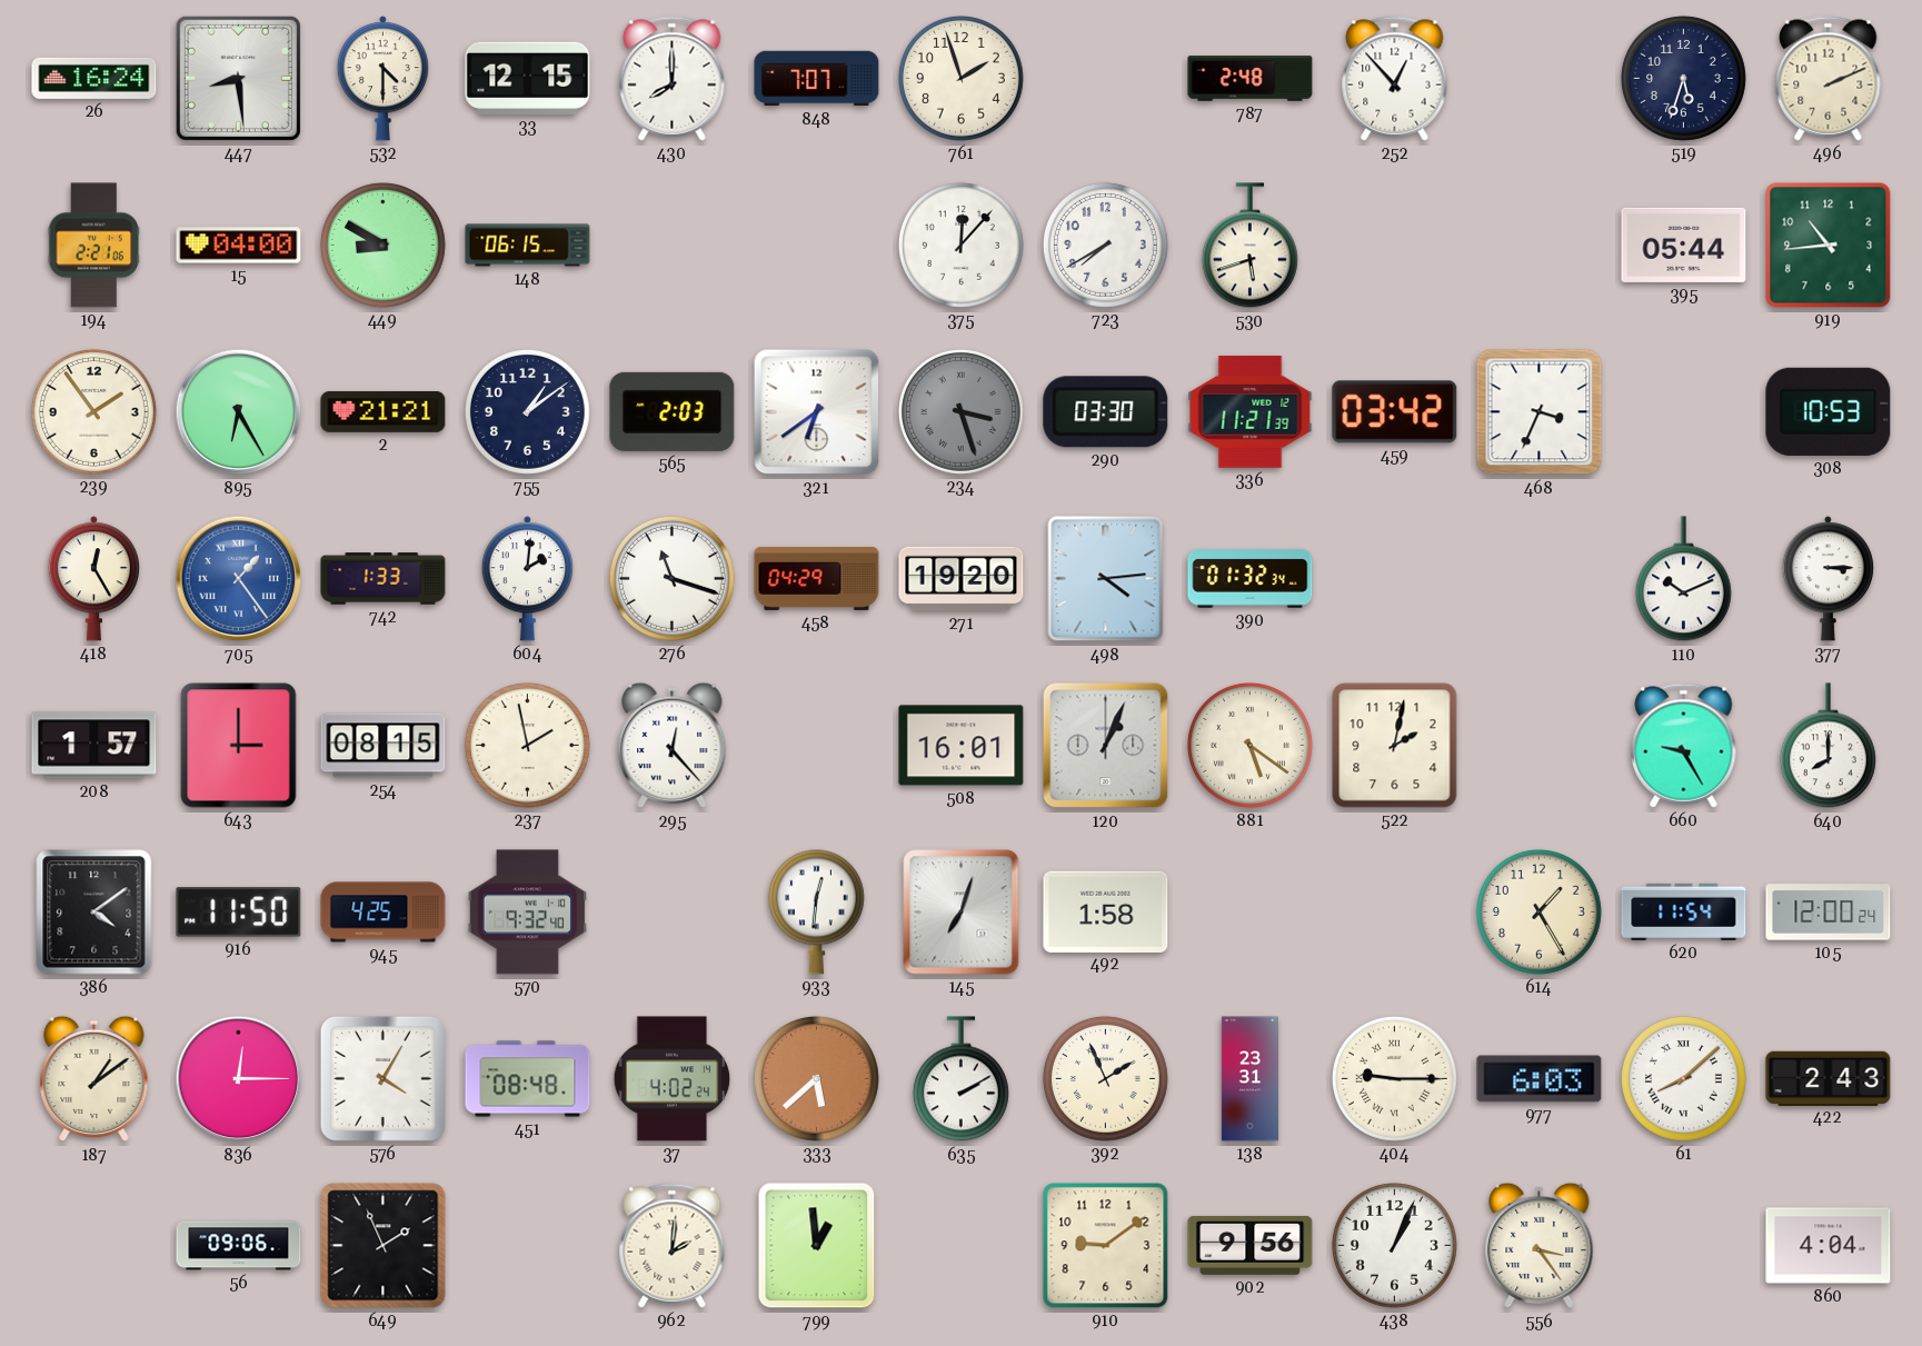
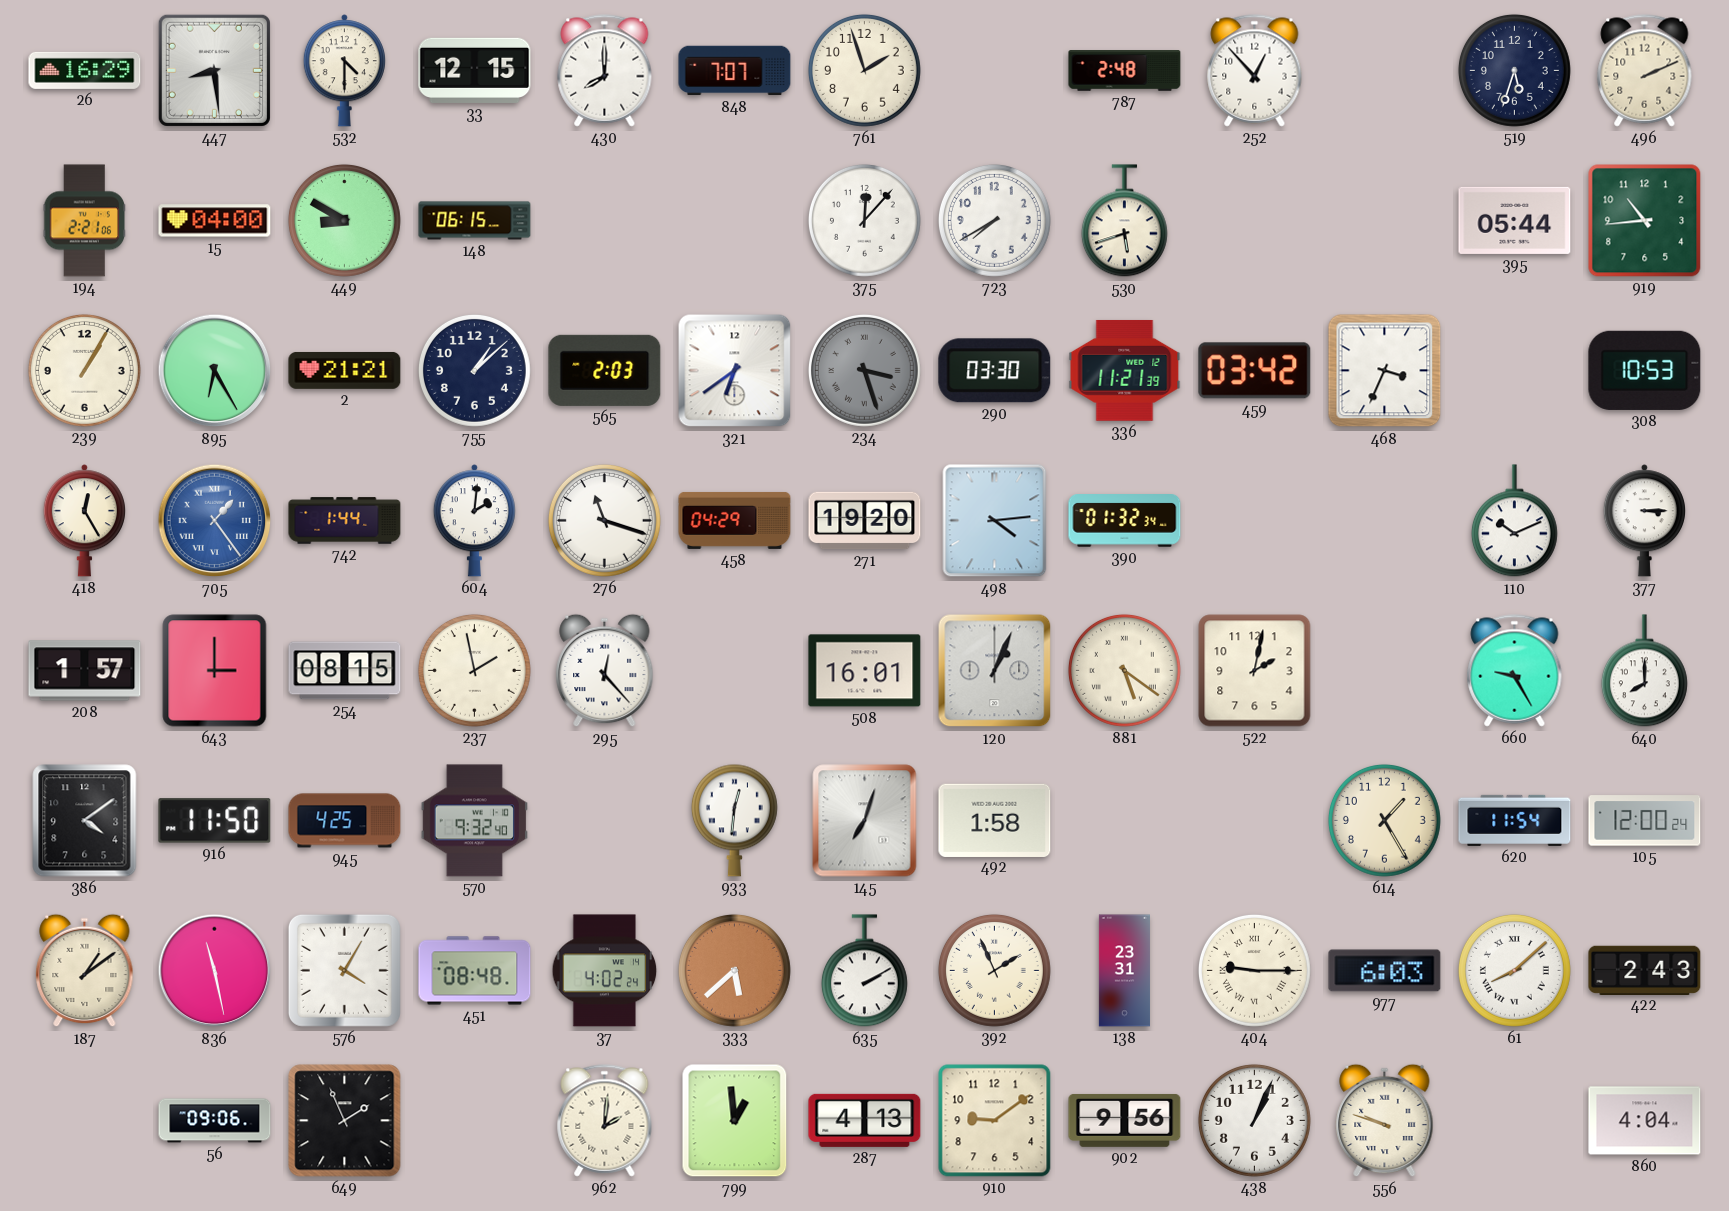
26: 16:24 -> 16:29 (85, 70)
239: 1:54 -> 1:05 (84, 370)
755: 1:09 -> 1:08 (474, 370)
742: 1:33 -> 1:44 (345, 521)
836: 12:15 -> 11:28 (215, 971)
287: none -> 4:13 (865, 1120)
556: 3:24 -> 9:48 (1385, 1121)
